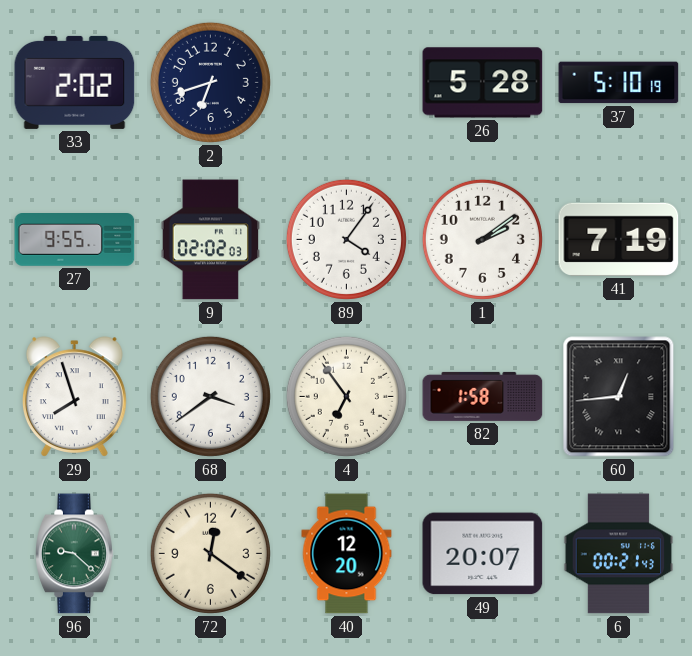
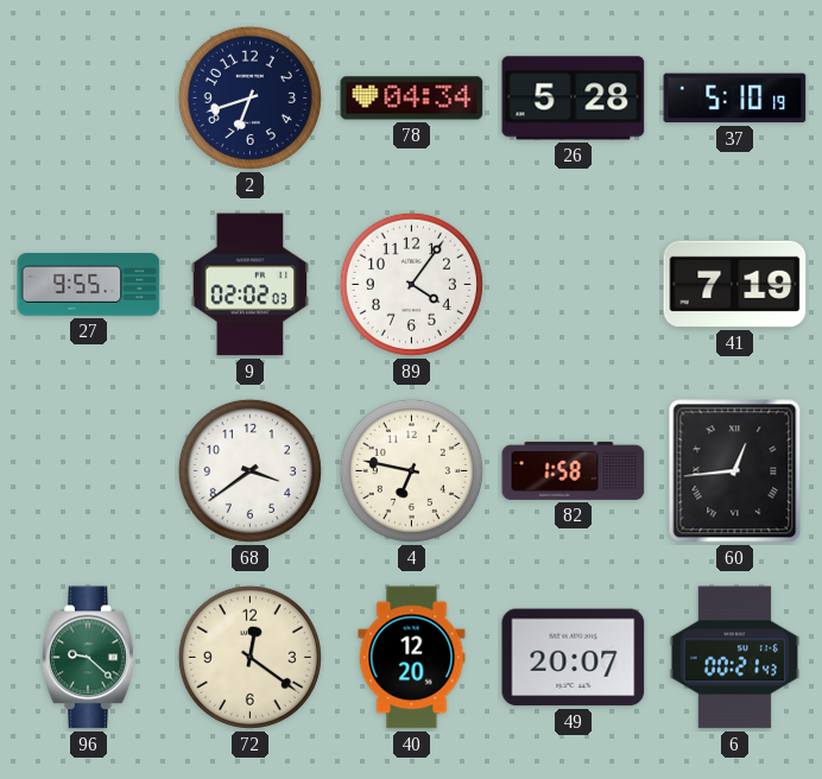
33: 2:02 -> none (75, 82)
78: none -> 04:34 (412, 99)
1: 2:09 -> none (482, 239)
29: 7:57 -> none (74, 397)
4: 6:54 -> 6:47 (411, 470)
